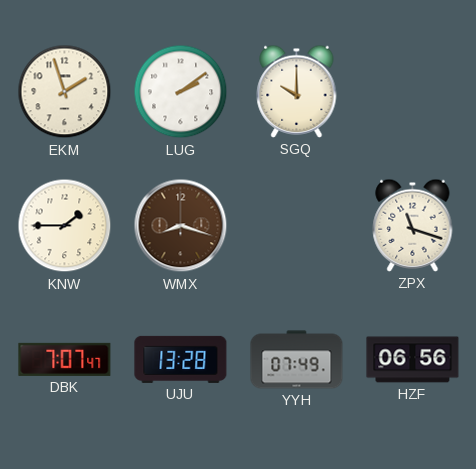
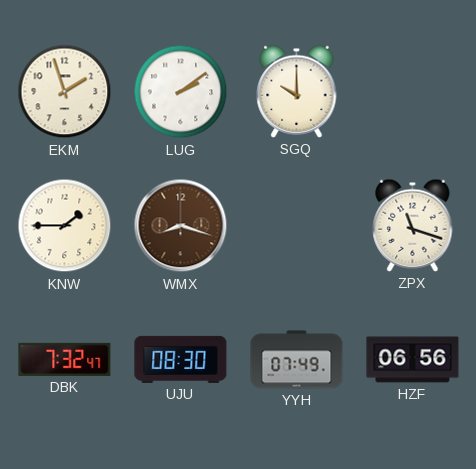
DBK: 7:07 -> 7:32 (65, 359)
UJU: 13:28 -> 08:30 (181, 359)
